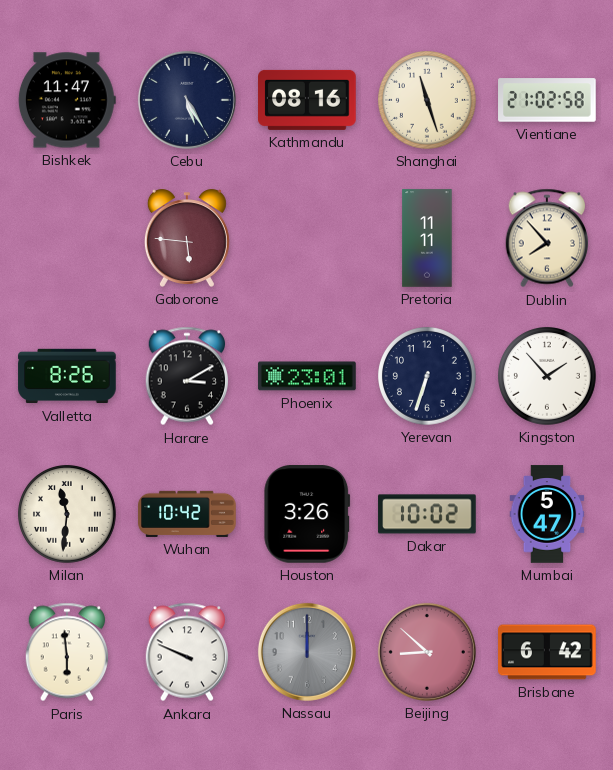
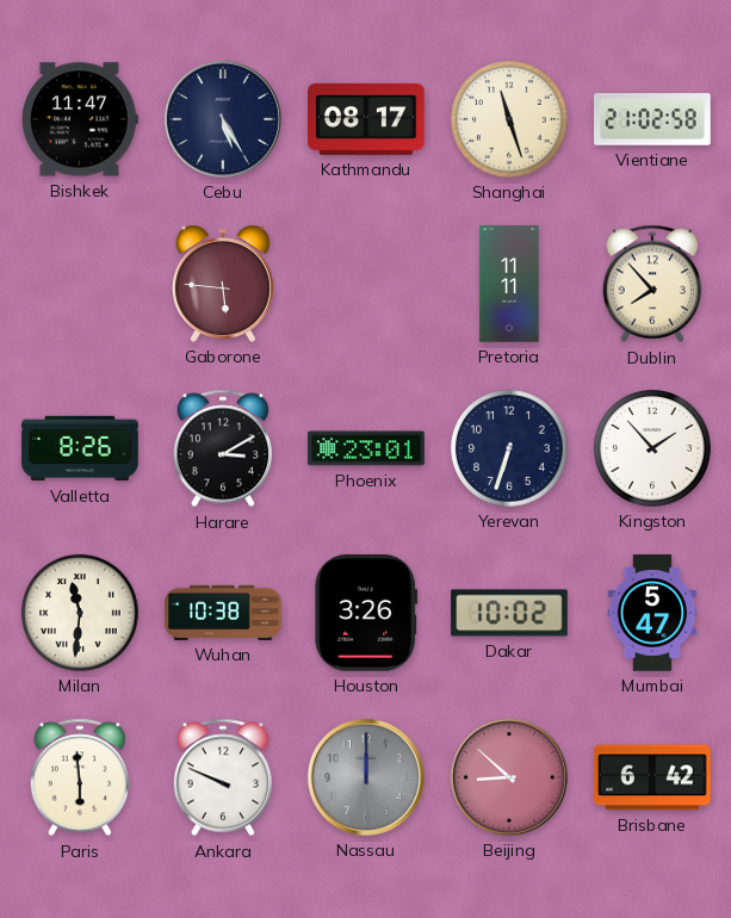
Kathmandu: 08:16 -> 08:17 (366, 119)
Wuhan: 10:42 -> 10:38 (223, 613)
